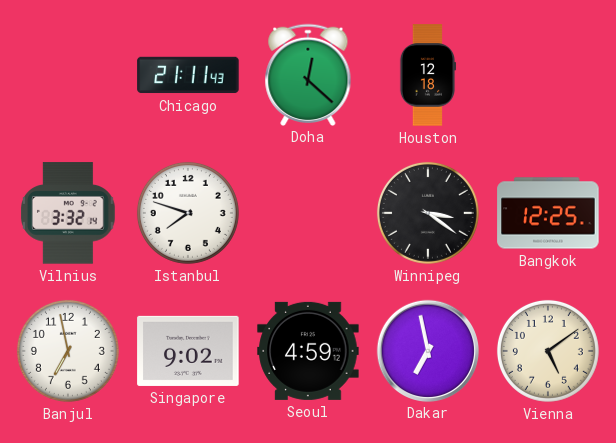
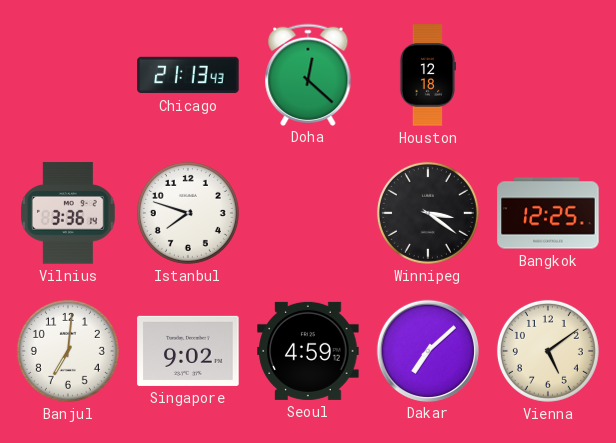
Chicago: 21:11 -> 21:13 (188, 75)
Vilnius: 3:32 -> 3:36 (69, 213)
Banjul: 6:58 -> 7:01 (68, 351)
Dakar: 6:58 -> 7:08 (427, 350)
